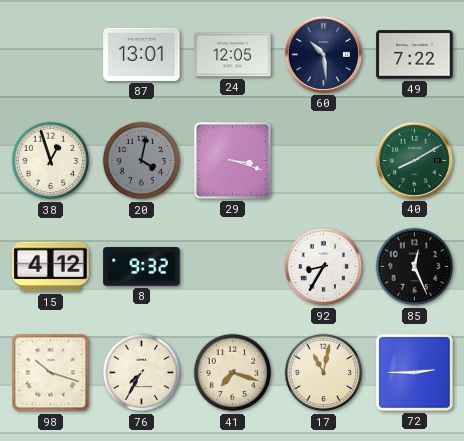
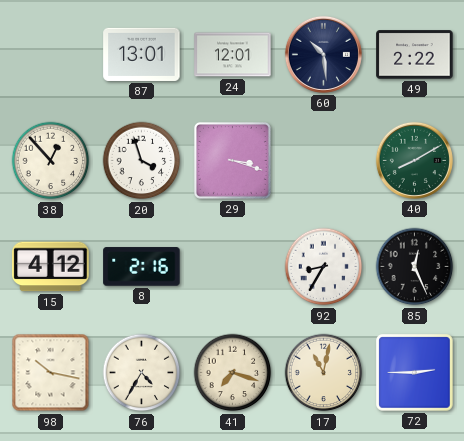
24: 12:05 -> 12:01 (233, 55)
49: 7:22 -> 2:22 (415, 55)
38: 12:57 -> 12:53 (51, 161)
20: 4:02 -> 3:57 (142, 161)
20 dial: grey -> white (142, 161)
8: 9:32 -> 2:16 (142, 267)
98: 10:18 -> 10:17 (51, 373)
76: 7:35 -> 4:35 (142, 373)
